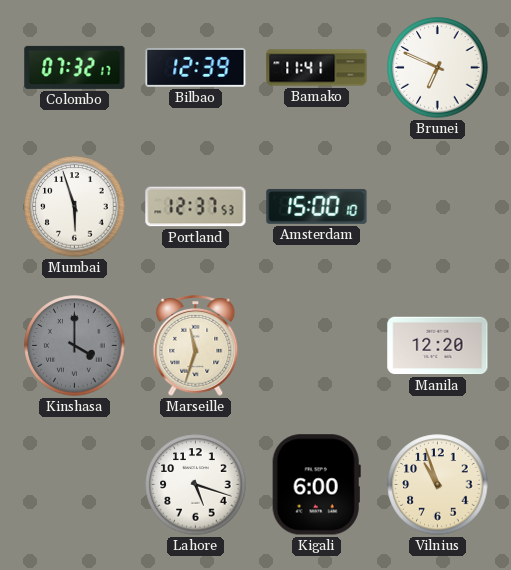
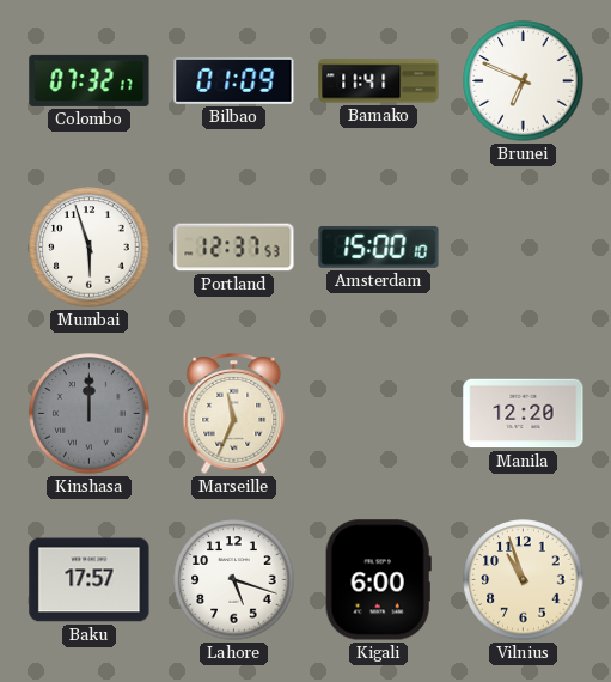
Bilbao: 12:39 -> 01:09 (234, 80)
Kinshasa: 4:00 -> 12:00 (90, 414)
Marseille: 11:33 -> 11:34 (234, 414)
Baku: none -> 17:57 (90, 580)
